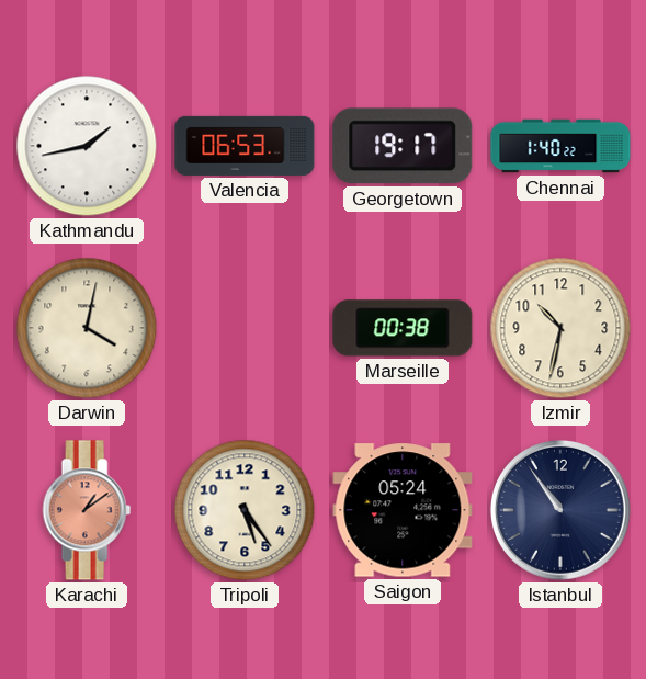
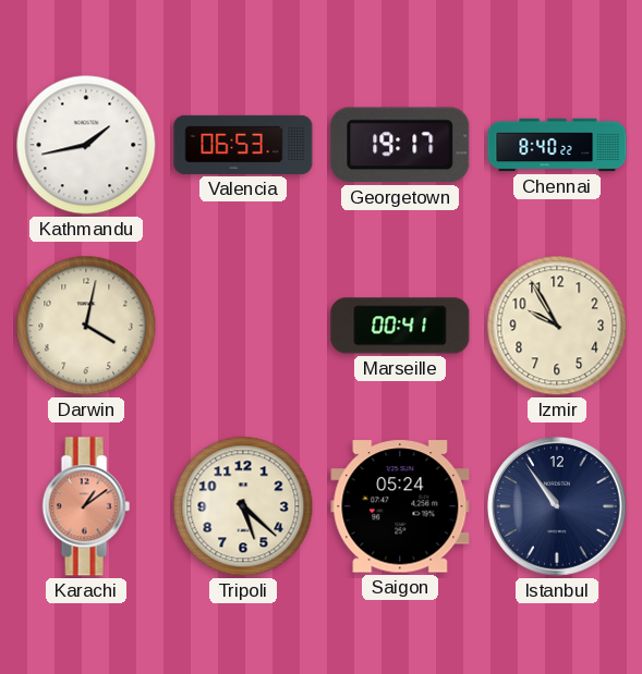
Chennai: 1:40 -> 8:40 (557, 145)
Marseille: 00:38 -> 00:41 (400, 326)
Izmir: 10:32 -> 9:55 (557, 326)
Tripoli: 5:24 -> 5:22 (243, 506)
